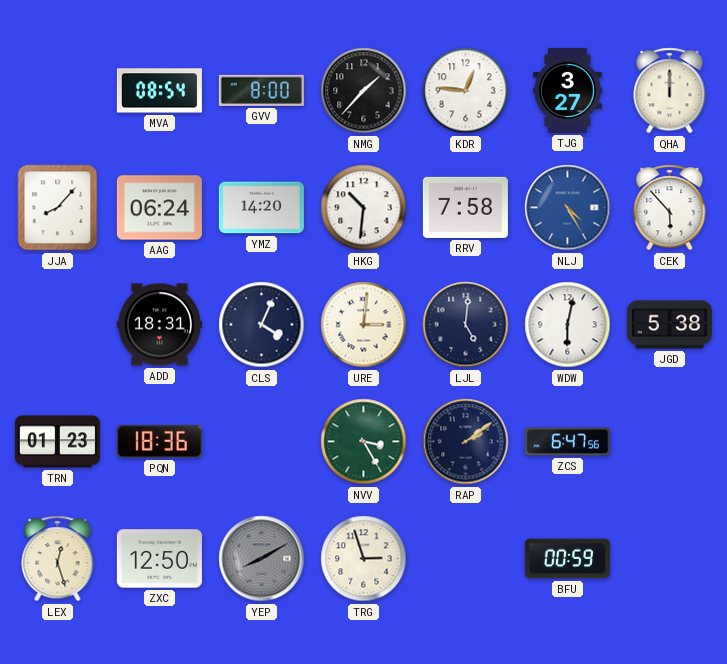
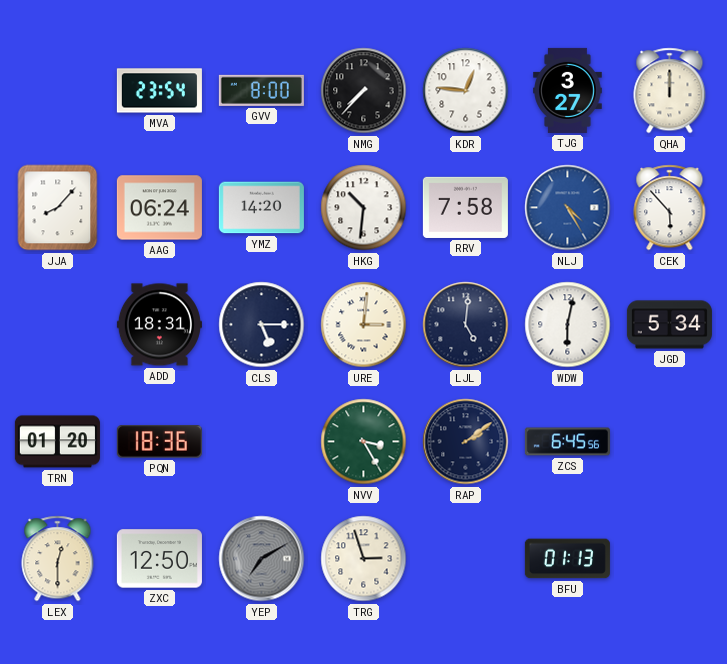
MVA: 08:54 -> 23:54 (159, 91)
NMG: 1:37 -> 7:37 (364, 91)
CLS: 4:04 -> 5:15 (262, 325)
JGD: 5:38 -> 5:34 (669, 325)
TRN: 01:23 -> 01:20 (57, 442)
ZCS: 6:47 -> 6:45 (567, 442)
LEX: 12:27 -> 12:30 (58, 559)
YEP: 8:10 -> 7:10 (262, 559)
BFU: 00:59 -> 01:13 (567, 559)
